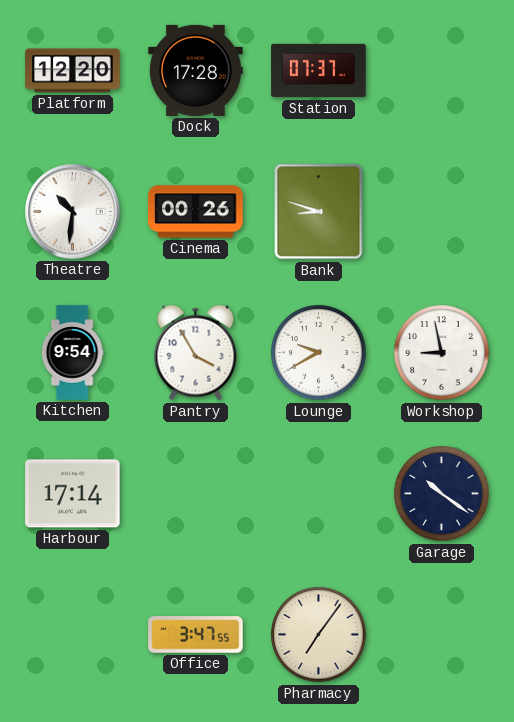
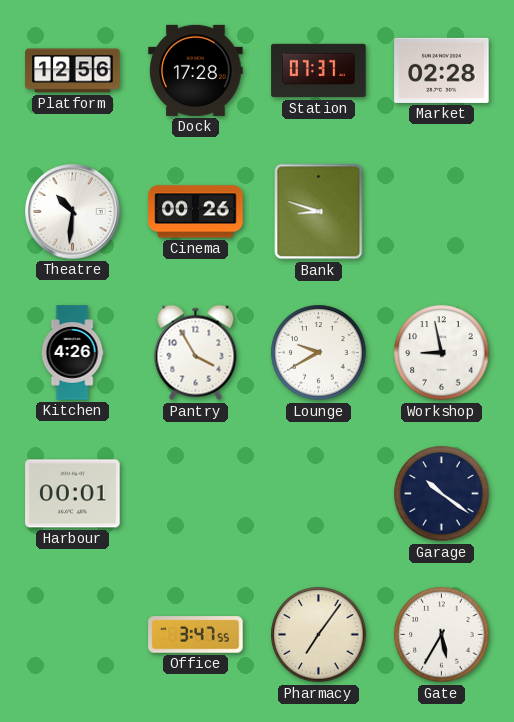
Platform: 12:20 -> 12:56 (73, 71)
Market: none -> 02:28 (442, 70)
Kitchen: 9:54 -> 4:26 (72, 353)
Harbour: 17:14 -> 00:01 (73, 494)
Gate: none -> 5:35 (442, 635)
